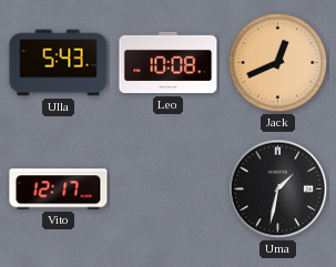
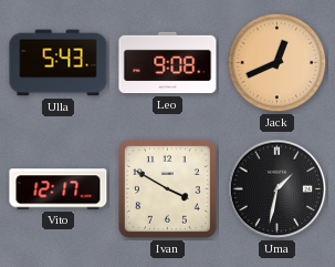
Leo: 10:08 -> 9:08 (168, 63)
Ivan: none -> 3:50 (168, 189)
